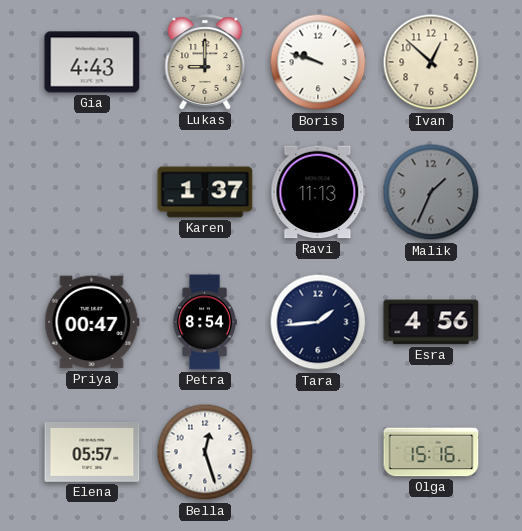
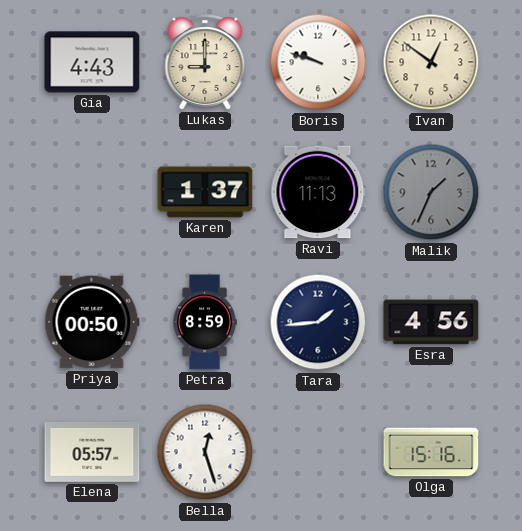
Ivan: 12:52 -> 12:51 (431, 62)
Priya: 00:47 -> 00:50 (92, 322)
Petra: 8:54 -> 8:59 (205, 322)
